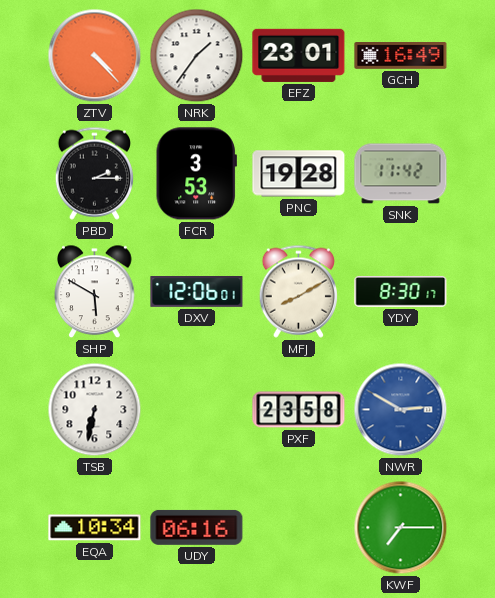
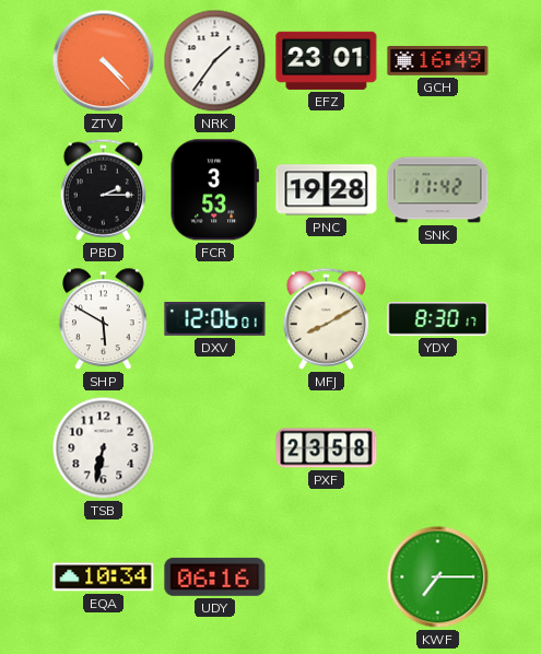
NWR: 2:50 -> none (401, 410)
